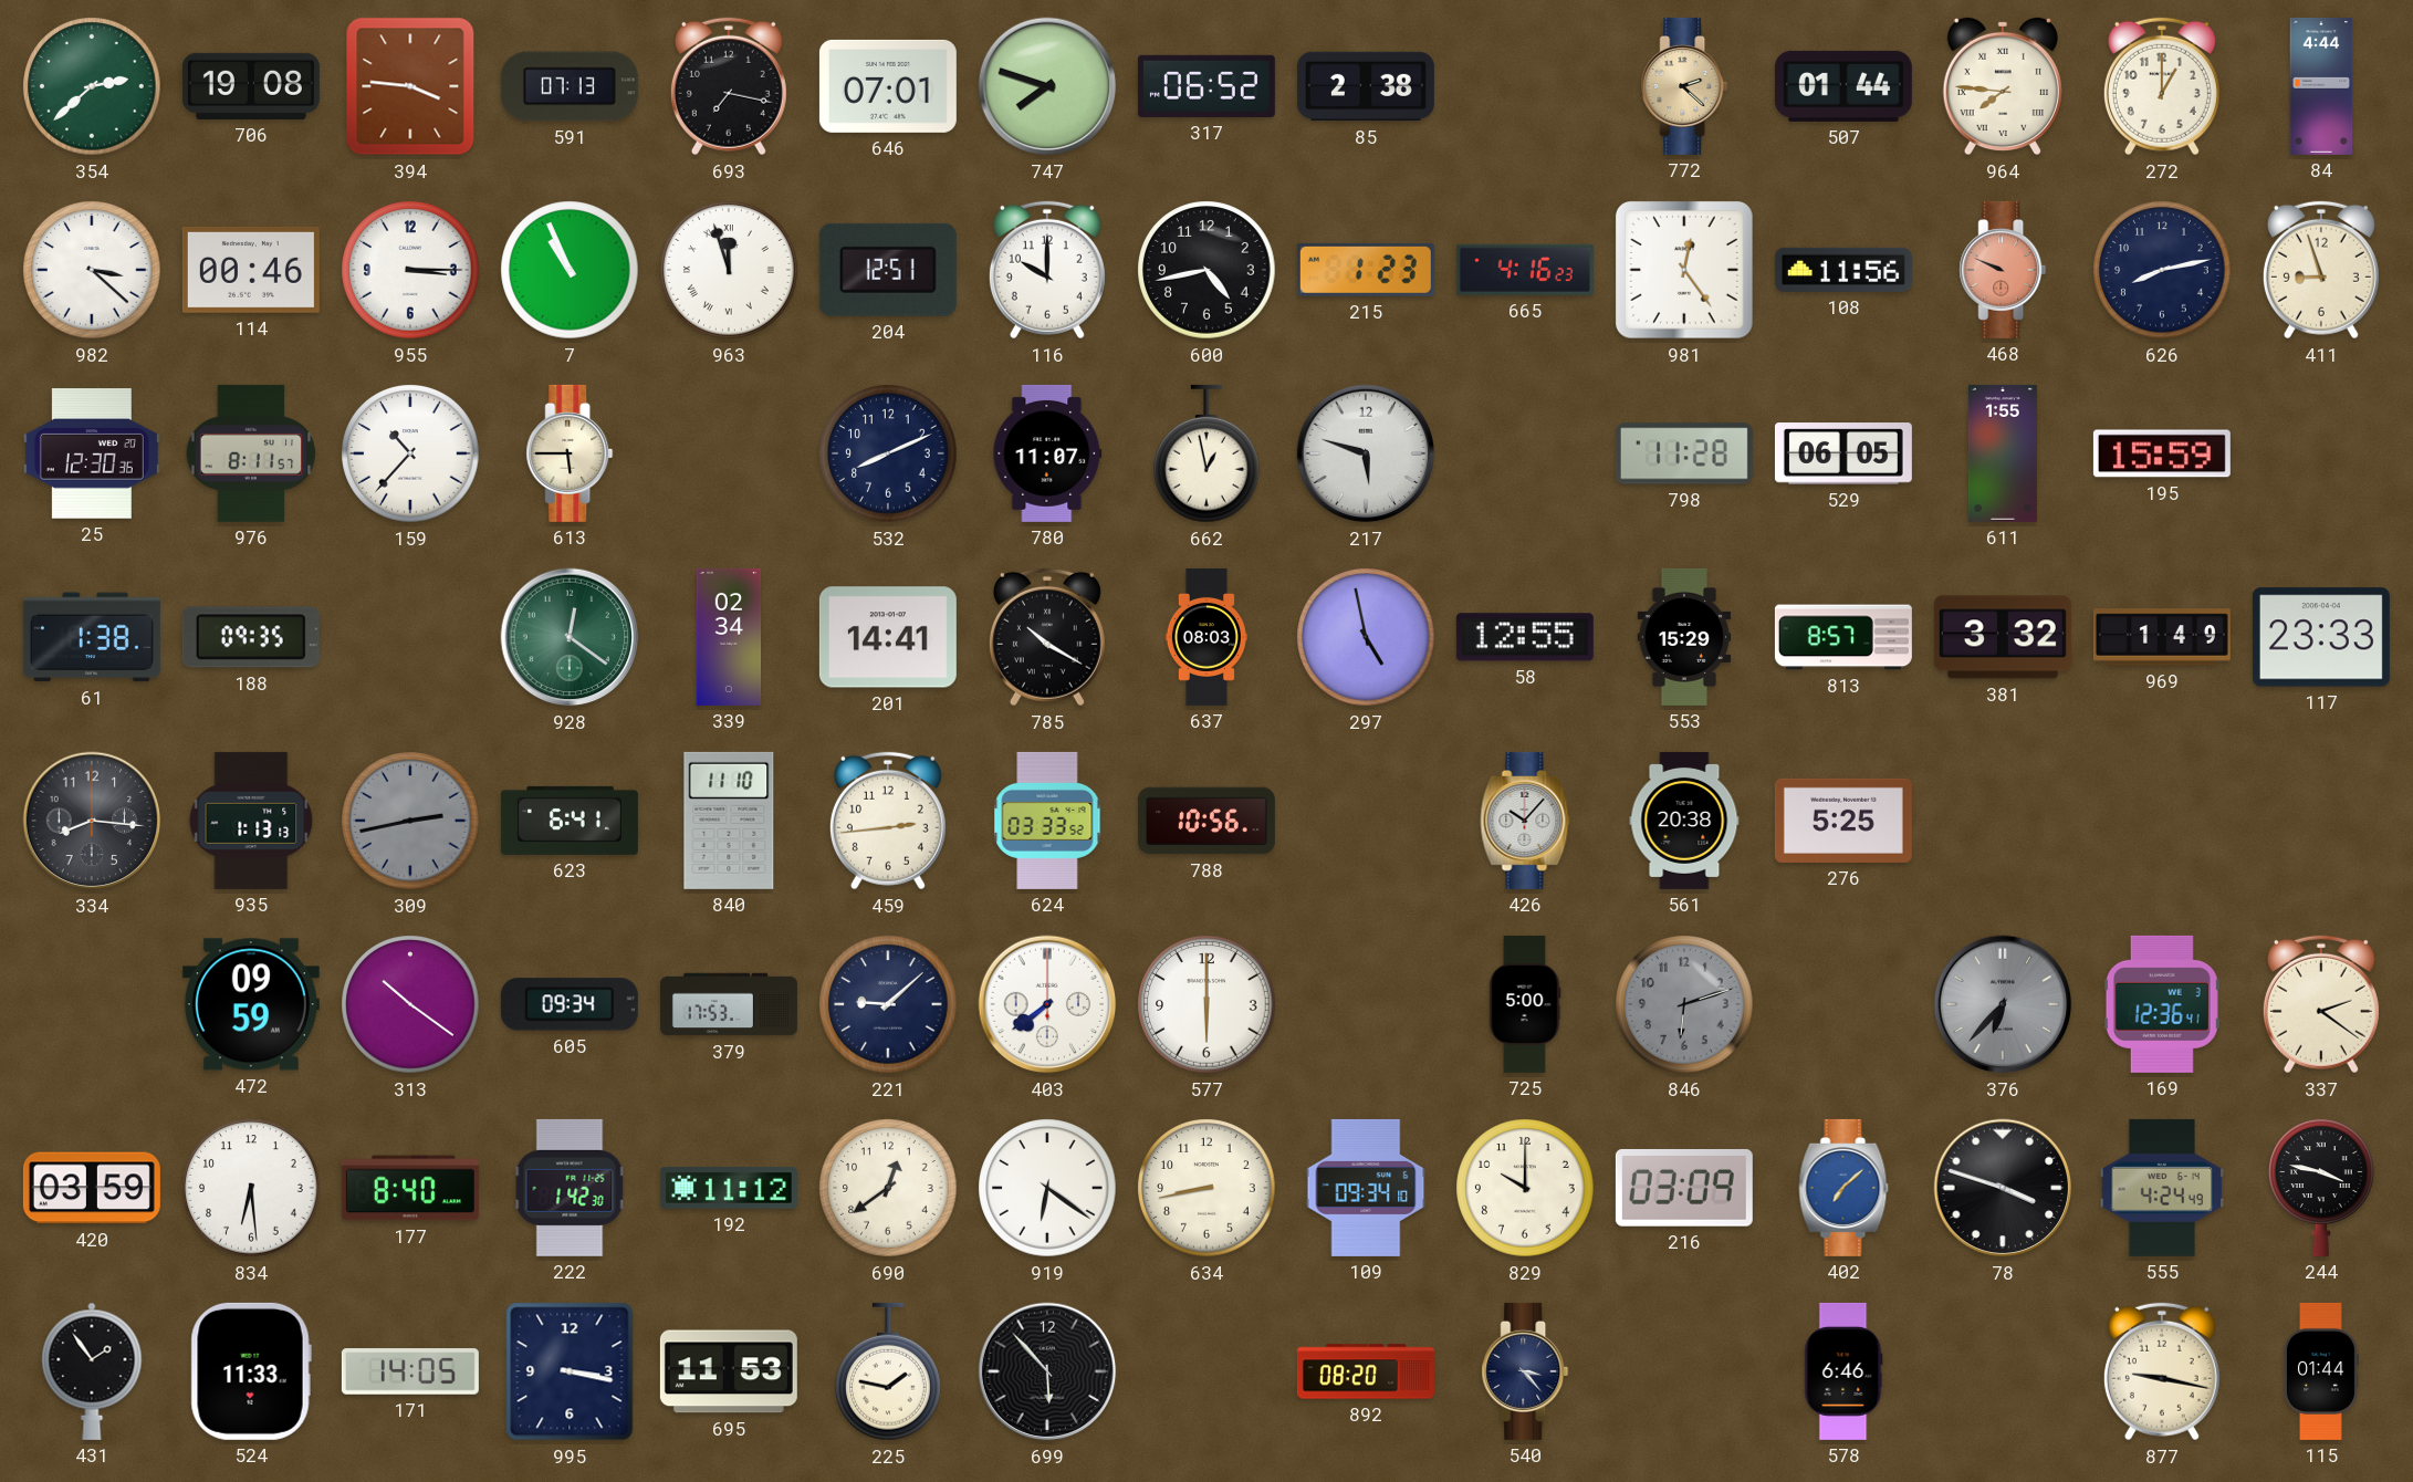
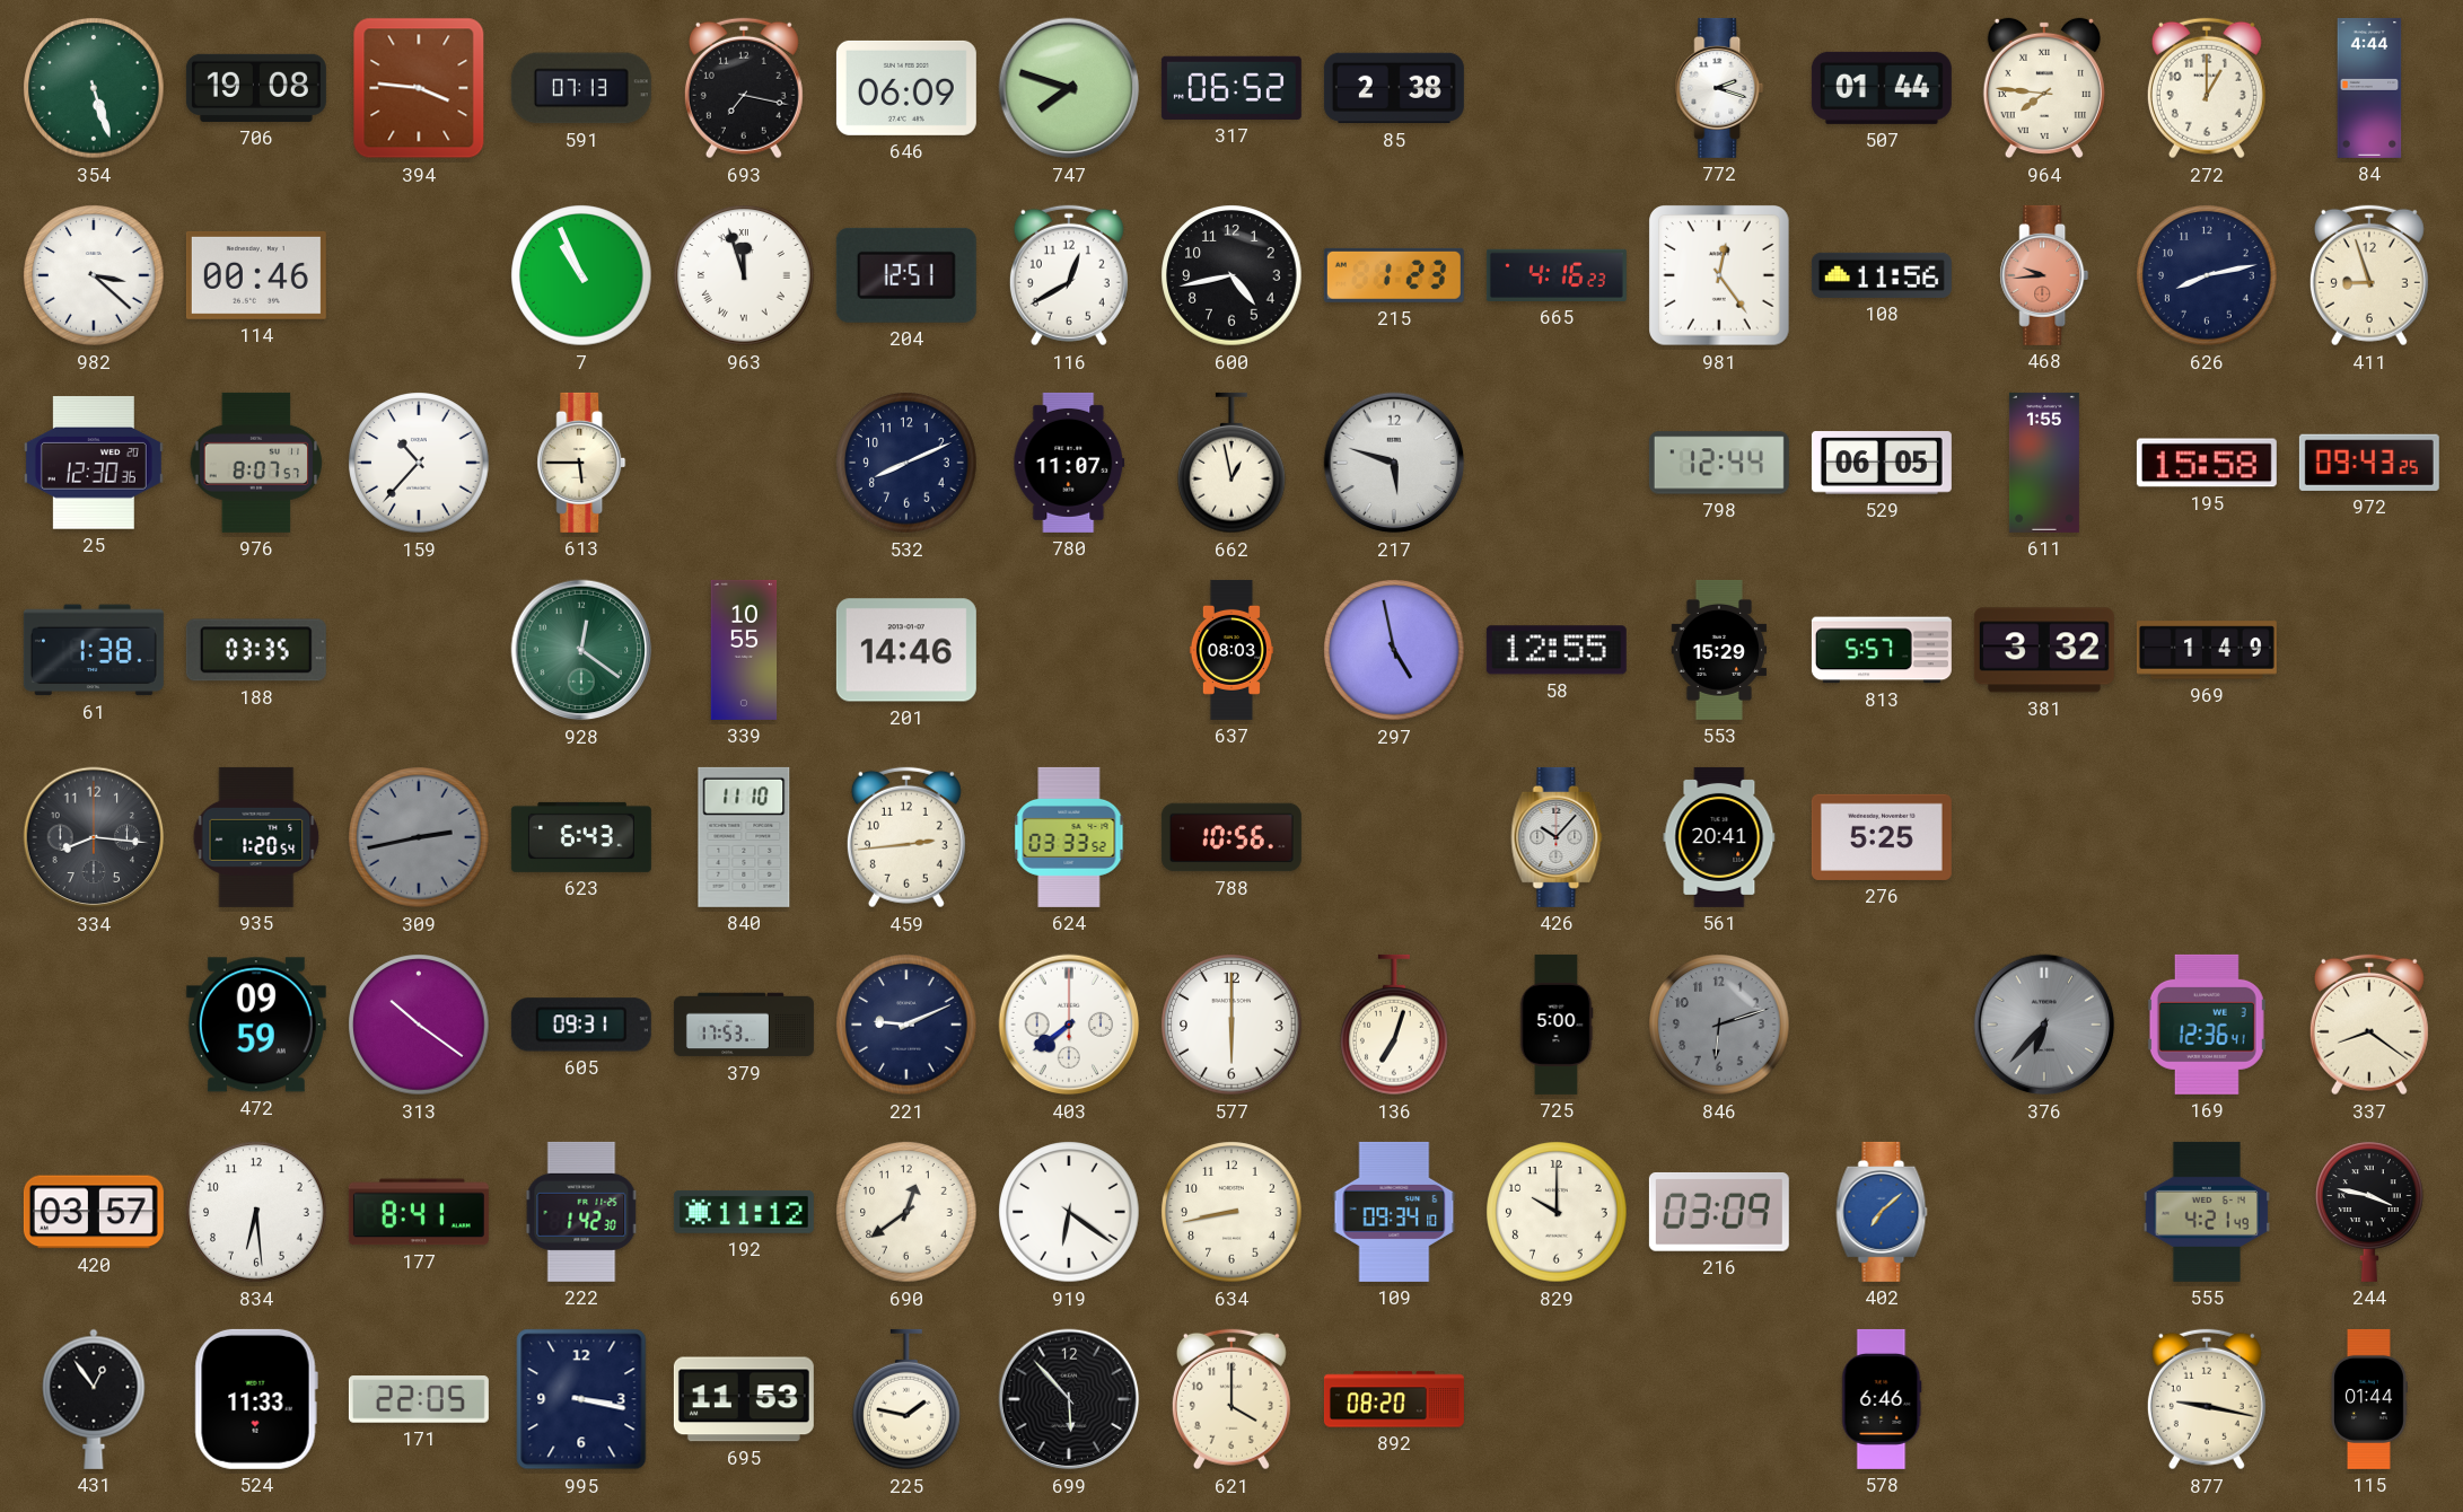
354: 2:38 -> 5:27 (94, 88)
646: 07:01 -> 06:09 (906, 88)
772: 2:22 -> 2:18 (1719, 88)
772 dial: champagne -> white (1719, 88)
955: 3:15 -> none (410, 270)
116: 10:00 -> 12:40 (1069, 275)
468: 9:49 -> 9:44 (2044, 275)
976: 8:11 -> 8:07 (256, 463)
798: 11:28 -> 12:44 (1719, 463)
195: 15:59 -> 15:58 (2207, 463)
972: none -> 09:43 (2369, 463)
188: 09:35 -> 03:35 (256, 650)
339: 02:34 -> 10:55 (744, 650)
201: 14:41 -> 14:46 (906, 650)
785: 10:20 -> none (1047, 637)
813: 8:57 -> 5:57 (1882, 650)
117: 23:33 -> none (2321, 637)
935: 1:13 -> 1:20 (256, 837)
623: 6:41 -> 6:43 (581, 837)
561: 20:38 -> 20:41 (1719, 837)
605: 09:34 -> 09:31 (581, 1025)
221: 9:08 -> 9:11 (906, 1025)
136: none -> 7:03 (1395, 1025)
337: 2:21 -> 8:21 (2369, 1025)
420: 03:59 -> 03:57 (94, 1212)
177: 8:40 -> 8:41 (419, 1212)
78: 3:48 -> none (2003, 1188)
555: 4:24 -> 4:21 (2207, 1212)
431: 1:54 -> 12:54 (94, 1399)
171: 14:05 -> 22:05 (419, 1399)
621: none -> 4:00 (1231, 1399)
540: 3:23 -> none (1525, 1371)
